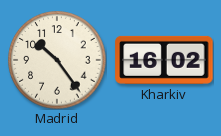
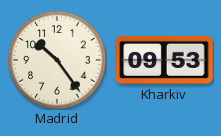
Kharkiv: 16:02 -> 09:53 (164, 60)
